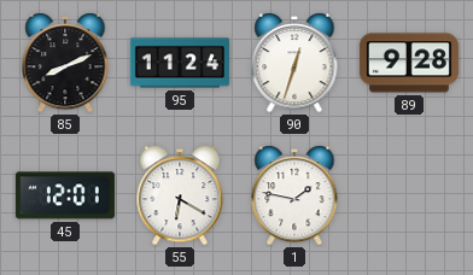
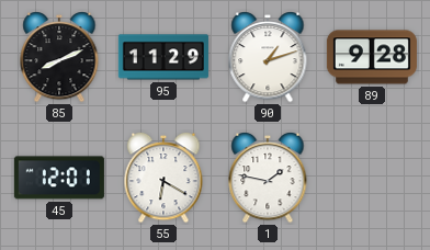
95: 11:24 -> 11:29 (163, 57)
90: 12:33 -> 1:12 (268, 57)
